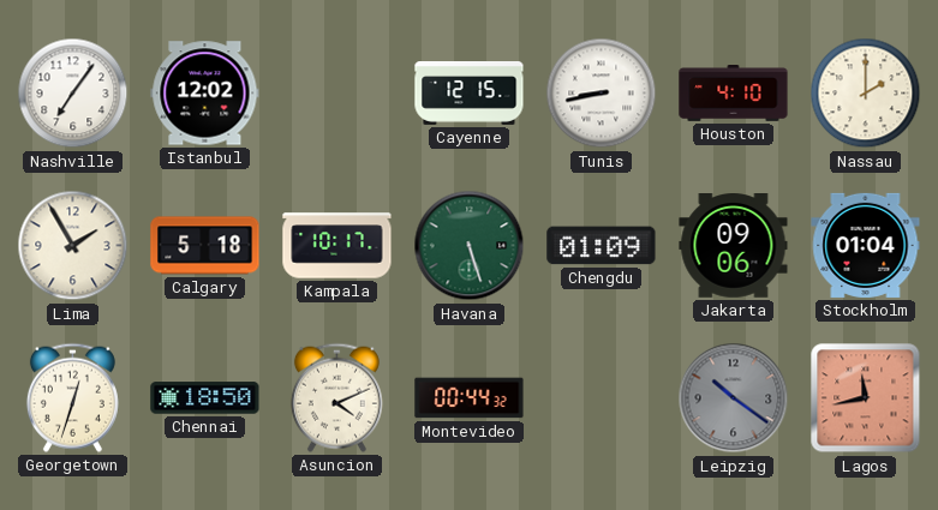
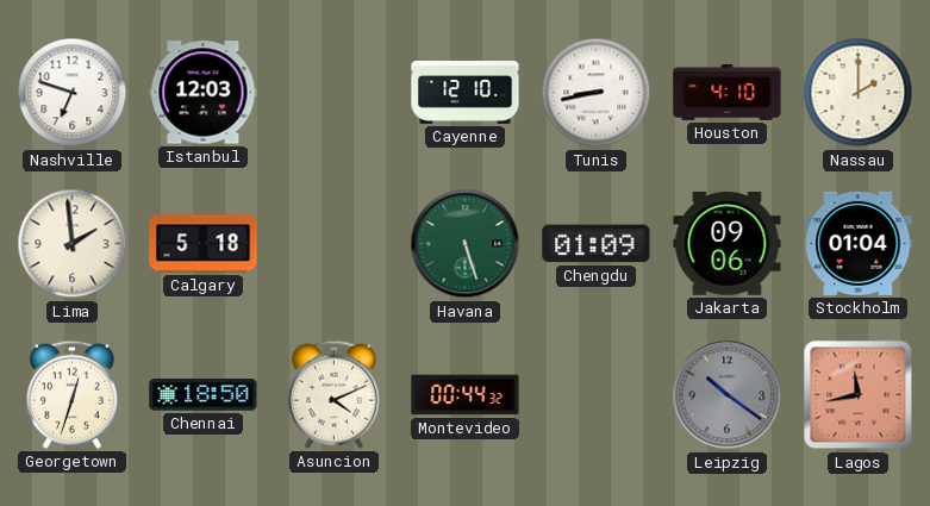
Nashville: 7:06 -> 6:48 (73, 93)
Istanbul: 12:02 -> 12:03 (204, 93)
Cayenne: 12:15 -> 12:10 (466, 93)
Lima: 1:55 -> 1:59 (73, 244)
Kampala: 10:17 -> none (337, 246)
